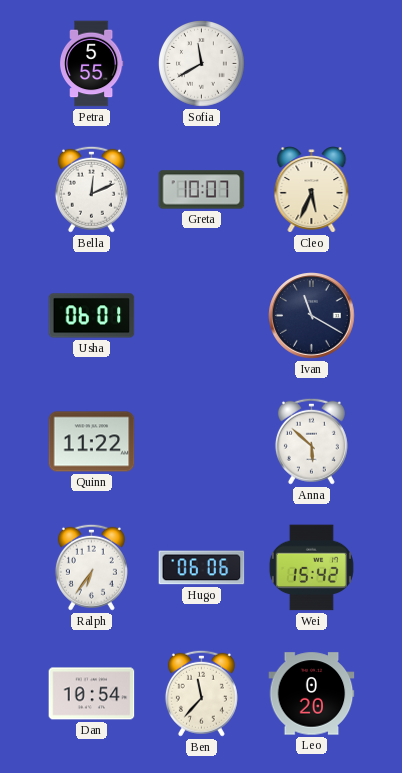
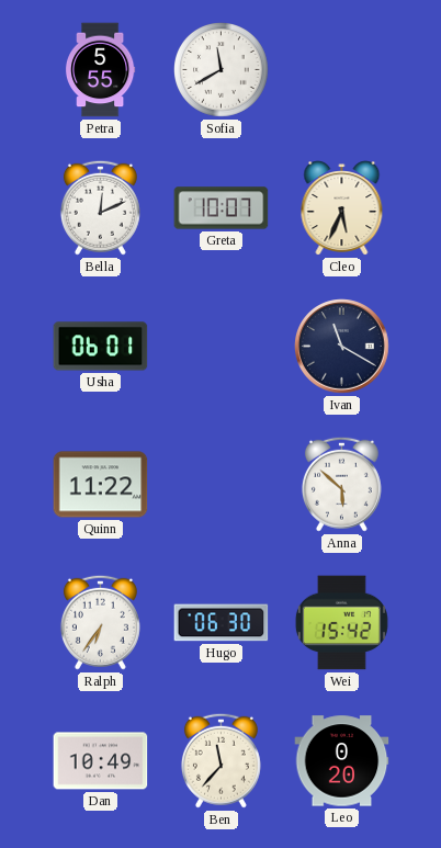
Hugo: 06:06 -> 06:30 (222, 623)
Dan: 10:54 -> 10:49 (101, 761)
